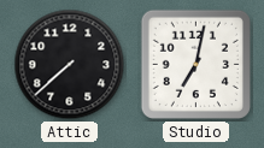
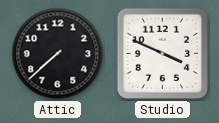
Studio: 7:02 -> 3:49 (162, 53)
